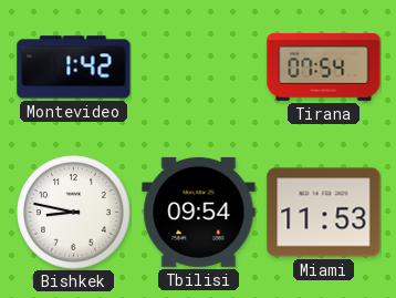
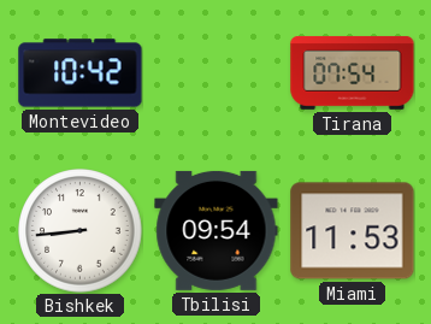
Montevideo: 1:42 -> 10:42 (81, 73)
Bishkek: 8:47 -> 8:44 (81, 231)
